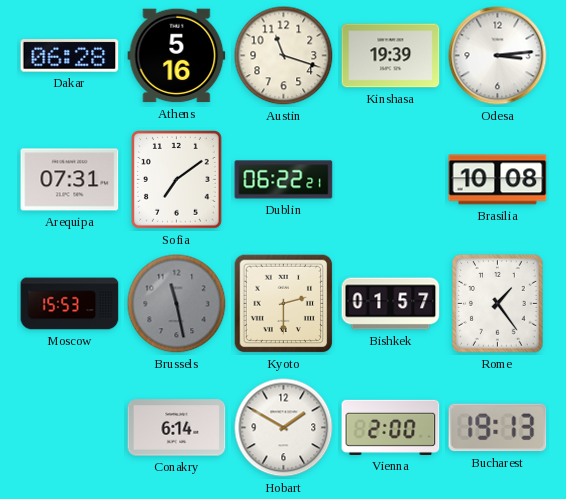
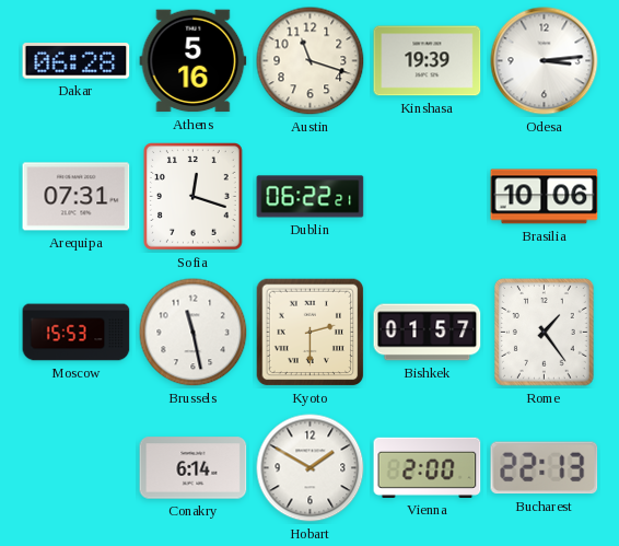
Sofia: 7:09 -> 12:18 (194, 197)
Brasilia: 10:08 -> 10:06 (545, 197)
Brussels dial: grey -> white (194, 333)
Bucharest: 19:13 -> 22:13 (545, 468)
